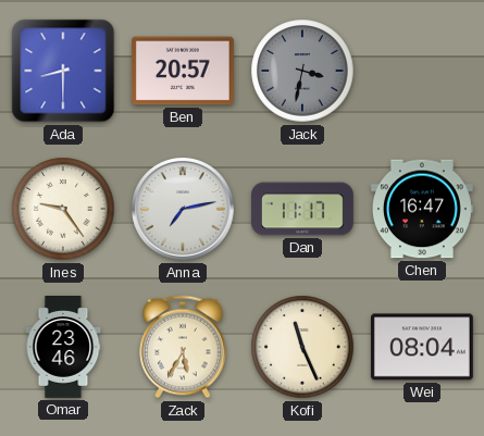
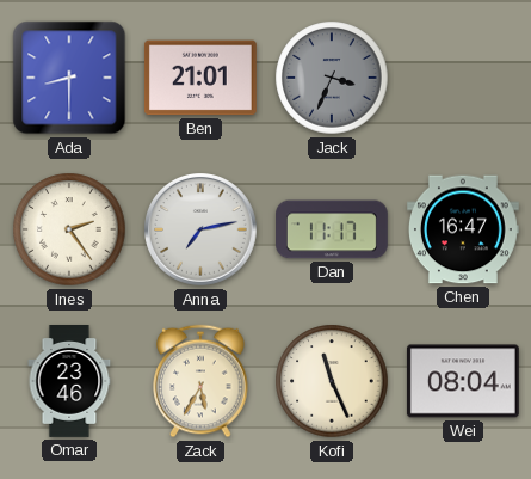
Ben: 20:57 -> 21:01 (200, 78)
Jack: 3:32 -> 3:34 (332, 78)
Ines: 9:24 -> 2:24 (69, 229)
